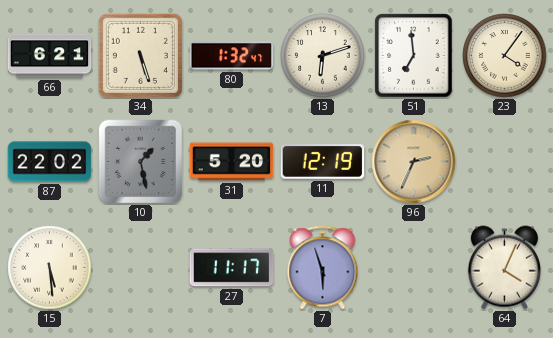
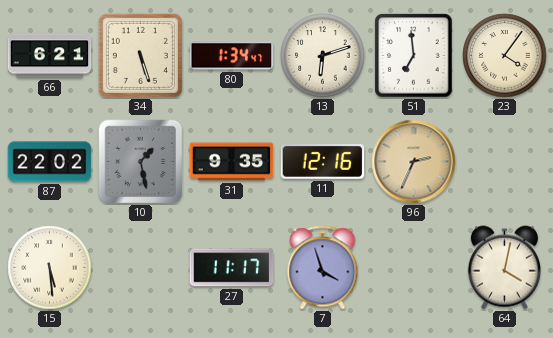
80: 1:32 -> 1:34 (232, 56)
31: 5:20 -> 9:35 (232, 162)
11: 12:19 -> 12:16 (323, 162)
7: 5:57 -> 3:57 (323, 268)
64: 4:04 -> 4:02 (504, 268)
